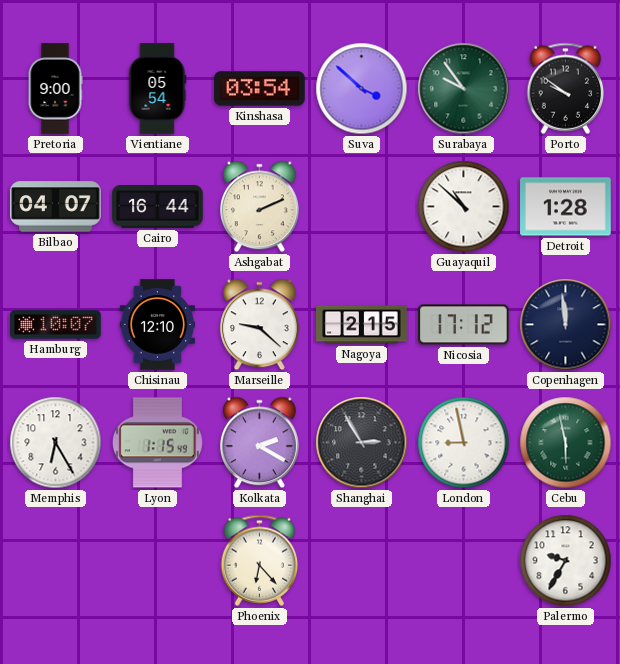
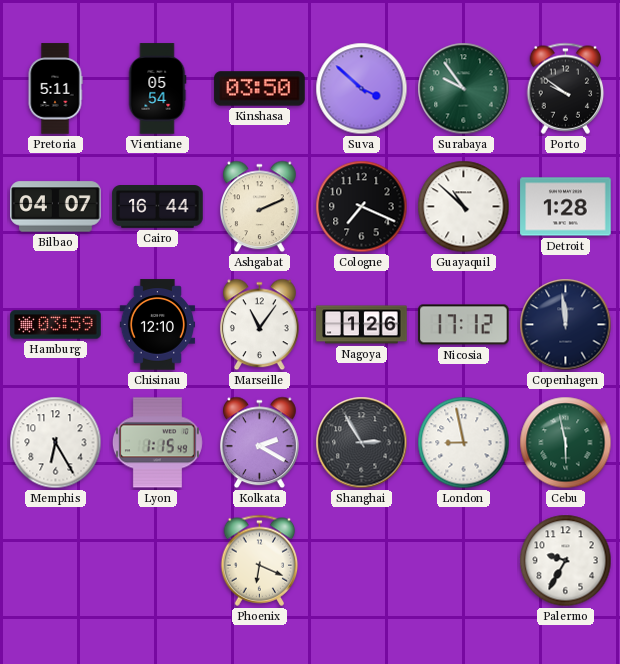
Pretoria: 9:00 -> 5:11 (55, 89)
Kinshasa: 03:54 -> 03:50 (260, 89)
Cologne: none -> 7:19 (362, 207)
Hamburg: 10:07 -> 03:59 (56, 325)
Marseille: 9:22 -> 11:06 (259, 325)
Nagoya: 2:15 -> 1:26 (362, 325)
Phoenix: 6:23 -> 6:19 (260, 560)
